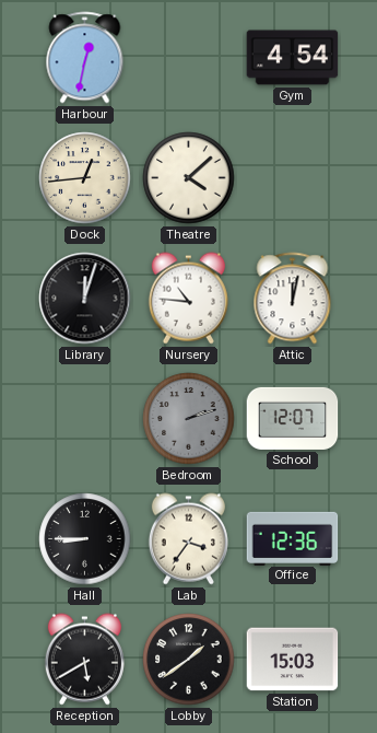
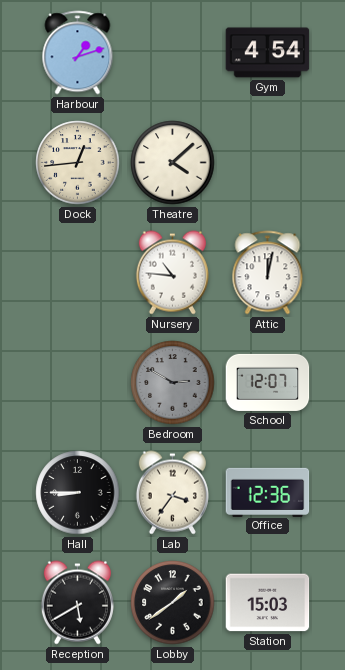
Harbour: 12:32 -> 1:12 (78, 53)
Library: 12:03 -> none (85, 299)
Bedroom: 2:12 -> 2:50 (173, 383)
